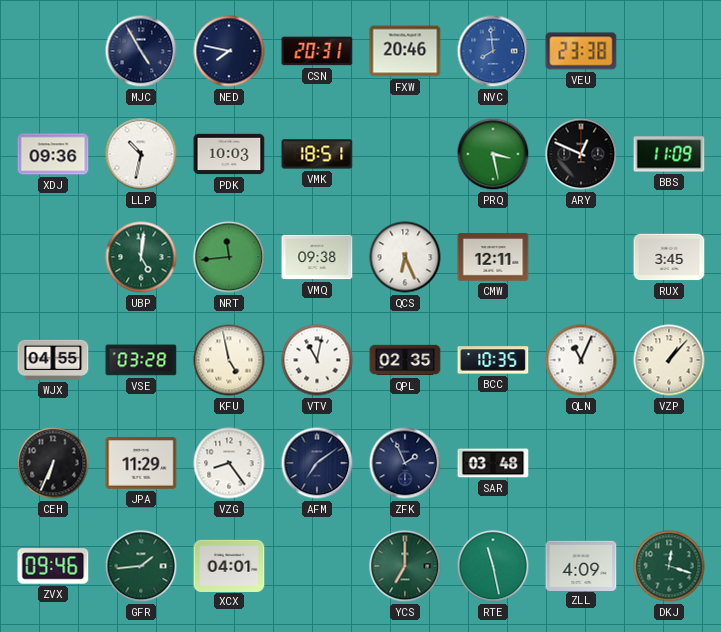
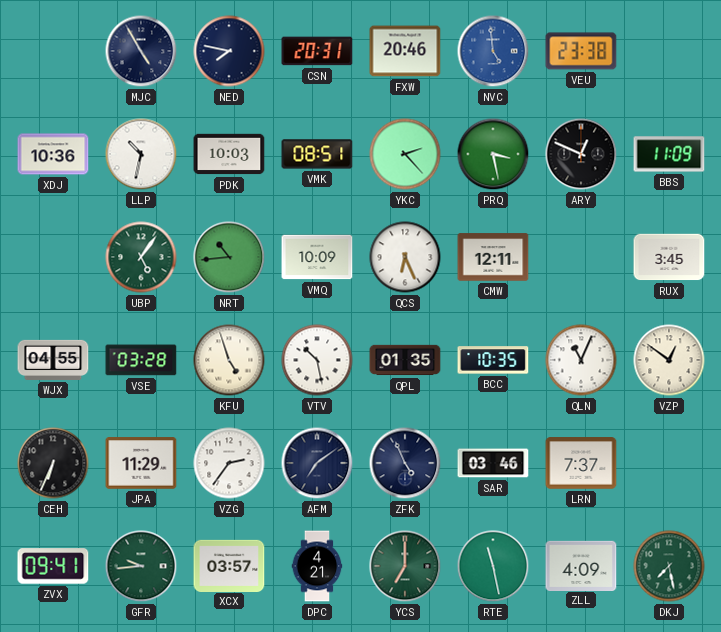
NVC: 7:59 -> 4:59 (493, 51)
XDJ: 09:36 -> 10:36 (53, 154)
VMK: 18:51 -> 08:51 (317, 154)
YKC: none -> 2:23 (405, 154)
UBP: 5:01 -> 5:06 (141, 257)
NRT: 11:44 -> 10:44 (229, 257)
VMQ: 09:38 -> 10:09 (317, 257)
KFU: 4:58 -> 4:57 (229, 360)
VTV: 11:02 -> 10:28 (317, 360)
QPL: 02:35 -> 01:35 (405, 360)
VZP: 1:07 -> 12:51 (669, 360)
VZG: 8:24 -> 2:36 (229, 463)
ZFK: 1:56 -> 4:56 (405, 463)
SAR: 03:48 -> 03:46 (493, 463)
LRN: none -> 7:37 (581, 463)
ZVX: 09:46 -> 09:41 (53, 566)
GFR: 1:44 -> 9:44 (141, 566)
XCX: 04:01 -> 03:57 (229, 565)
DPC: none -> 4:21 (317, 566)
DKJ: 12:18 -> 7:28 (669, 566)
